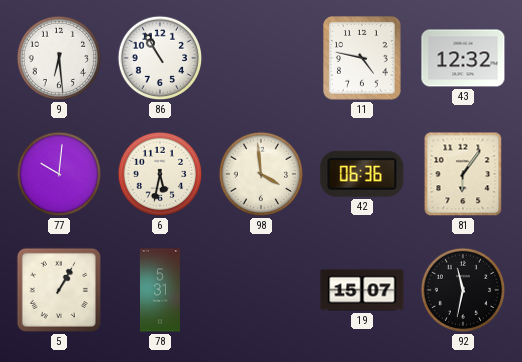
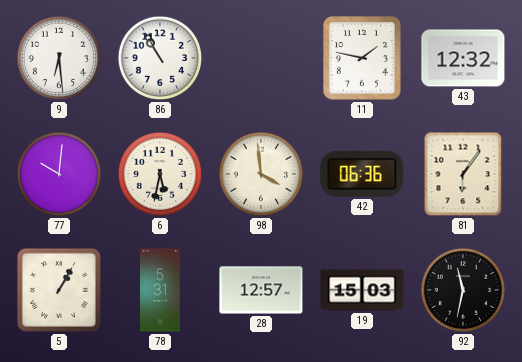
11: 4:47 -> 1:47 (363, 59)
28: none -> 12:57 (261, 290)
19: 15:07 -> 15:03 (362, 290)
